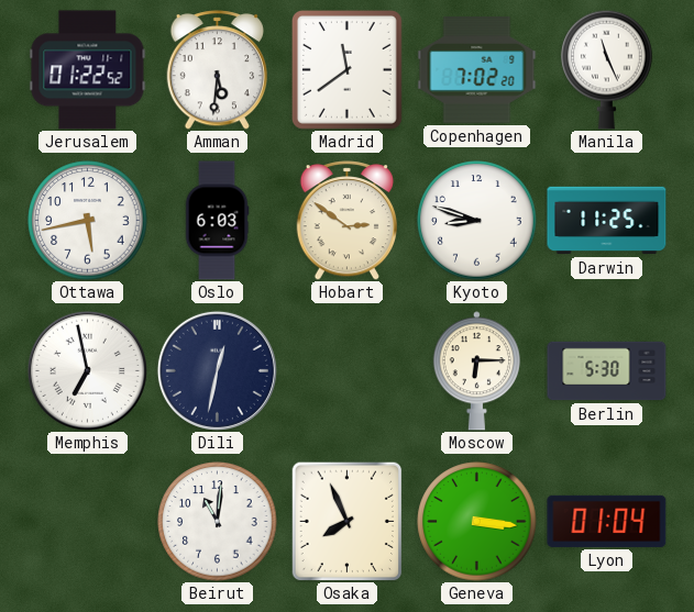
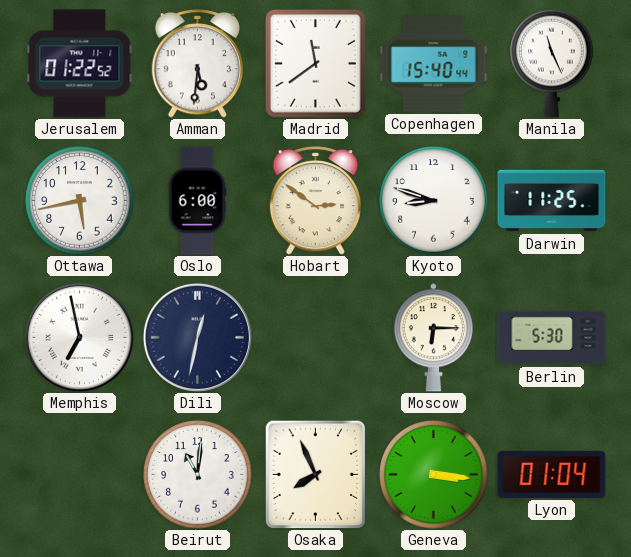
Copenhagen: 7:02 -> 15:40 (434, 64)
Oslo: 6:03 -> 6:00 (197, 201)
